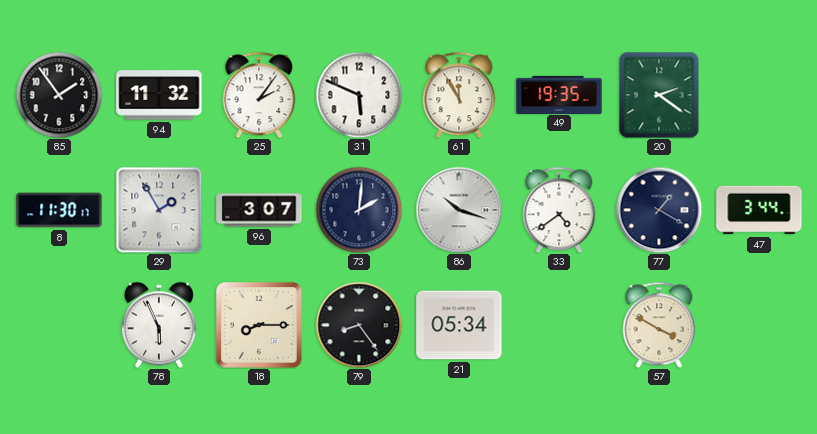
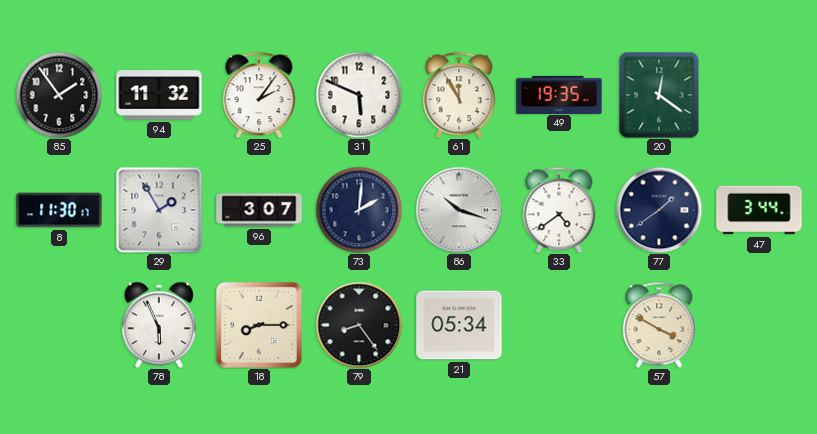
20: 2:21 -> 12:21 (659, 95)
77: 1:20 -> 1:39 (659, 210)
